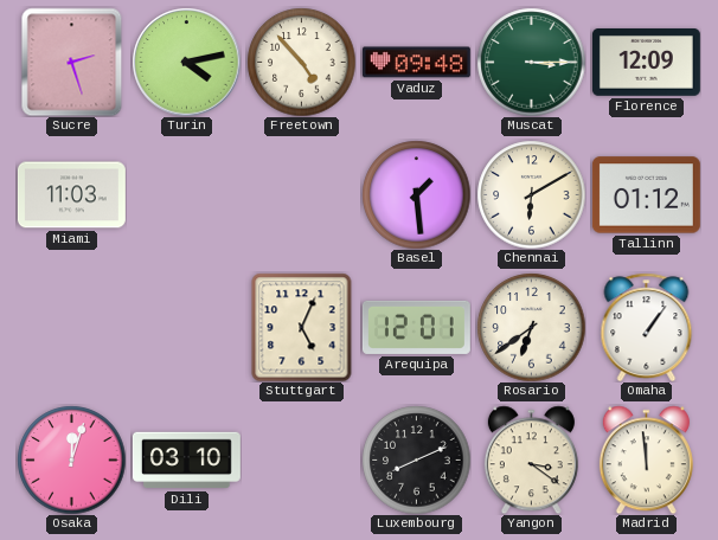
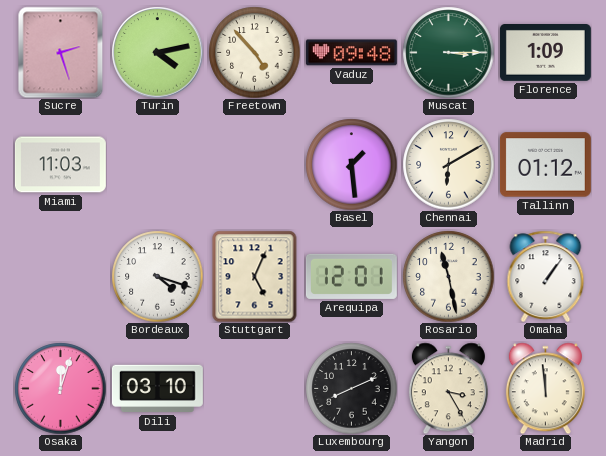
Florence: 12:09 -> 1:09 (545, 53)
Bordeaux: none -> 4:18 (157, 276)
Rosario: 6:39 -> 11:28 (448, 276)
Yangon: 3:21 -> 3:25 (448, 388)
